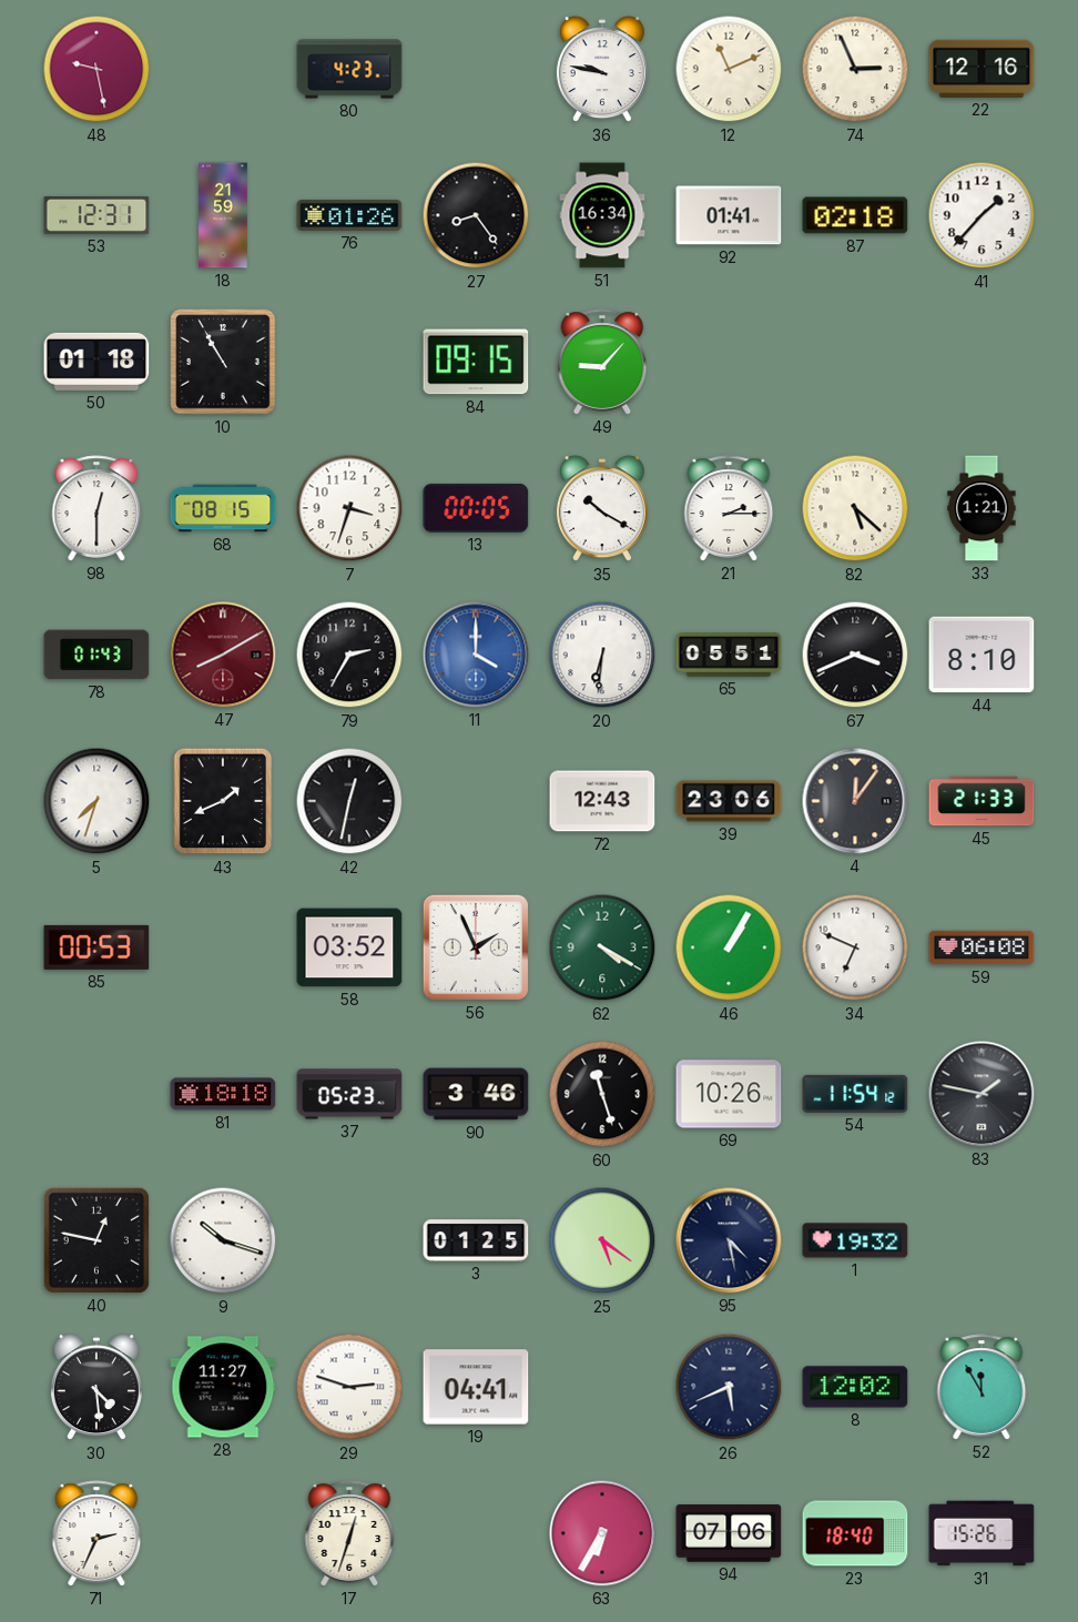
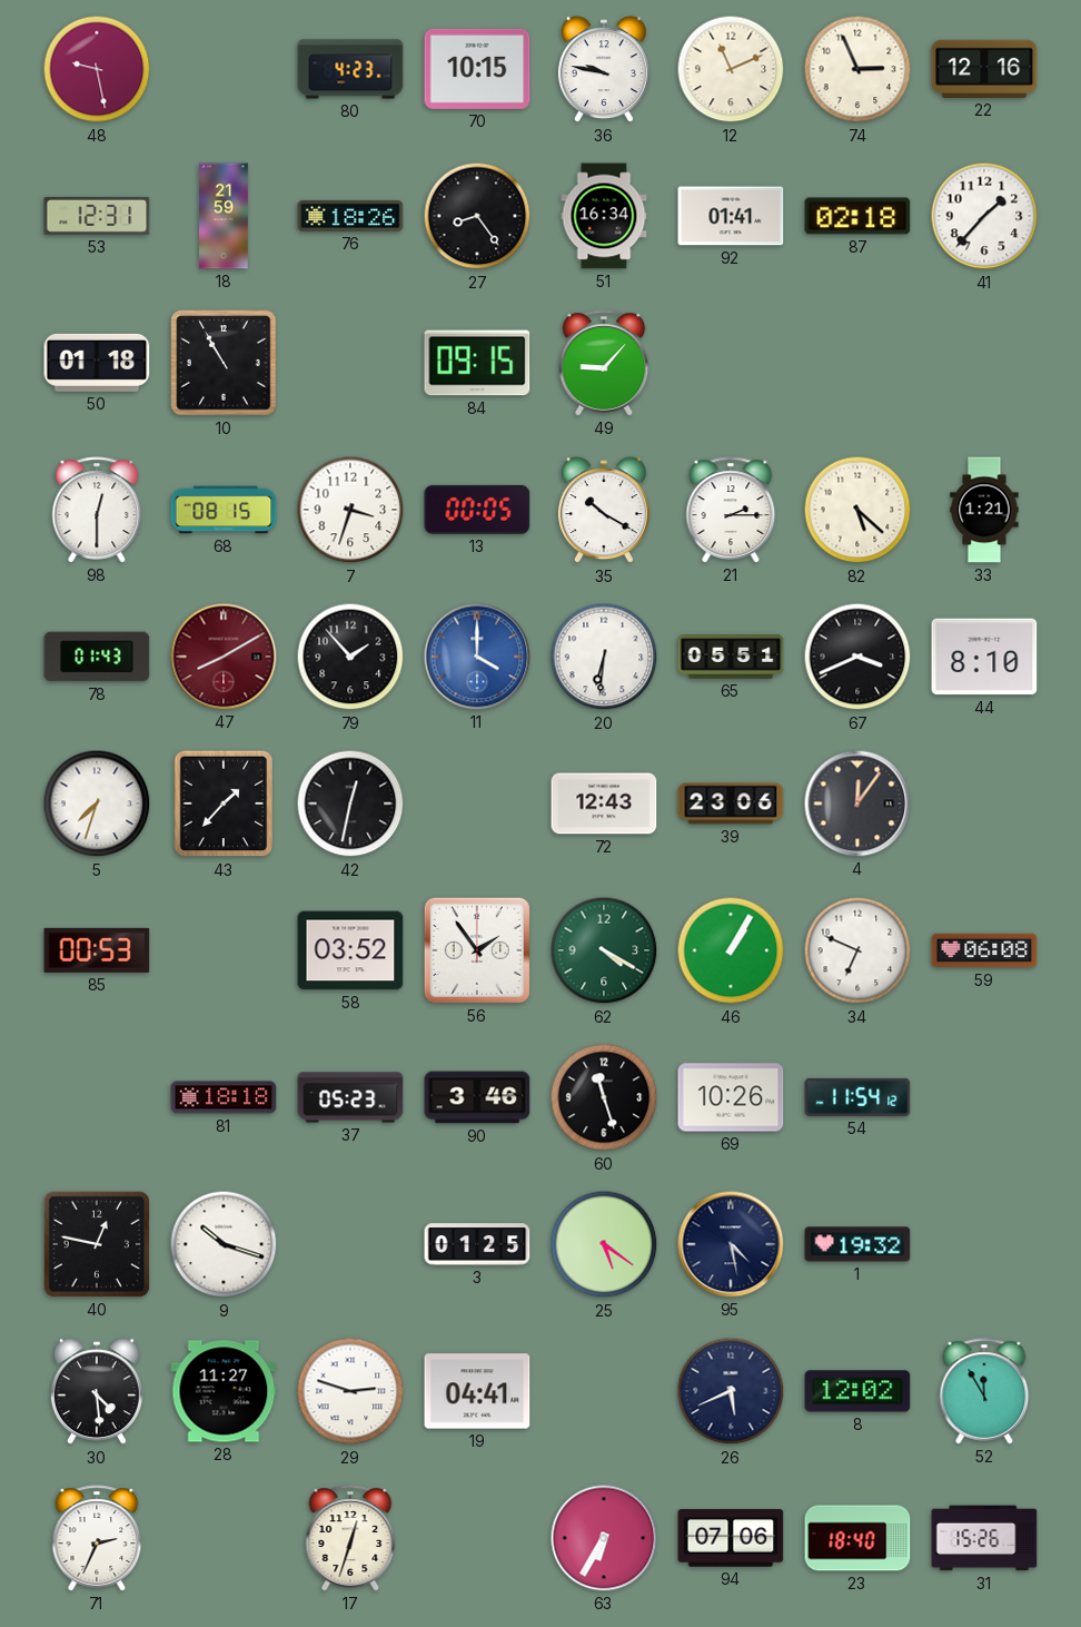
70: none -> 10:15 (477, 69)
76: 01:26 -> 18:26 (350, 216)
79: 2:35 -> 1:53 (350, 657)
43: 1:41 -> 1:37 (224, 803)
45: 21:33 -> none (982, 801)
56: 1:56 -> 1:54 (477, 950)
83: 1:47 -> none (982, 1094)
